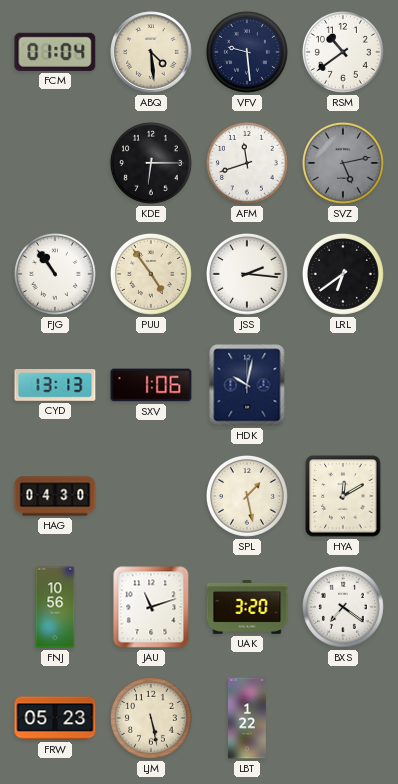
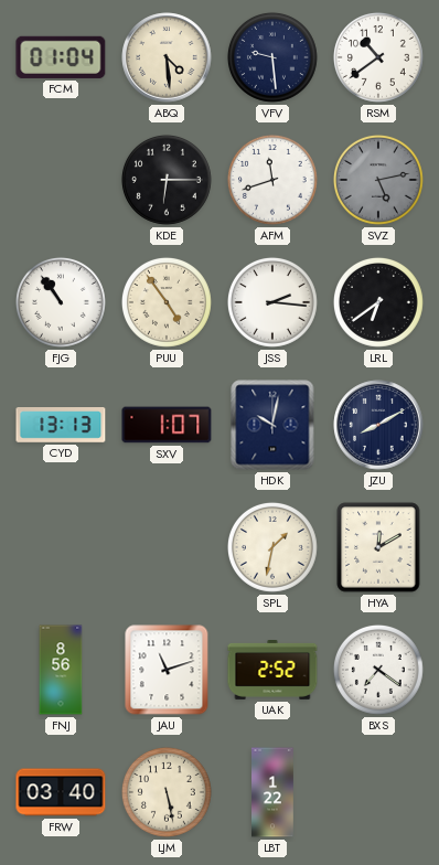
SXV: 1:06 -> 1:07 (167, 425)
JZU: none -> 8:10 (378, 425)
HAG: 04:30 -> none (55, 496)
SPL: 1:28 -> 1:32 (272, 547)
FNJ: 10:56 -> 8:56 (61, 670)
UAK: 3:20 -> 2:52 (272, 671)
FRW: 05:23 -> 03:40 (61, 792)
